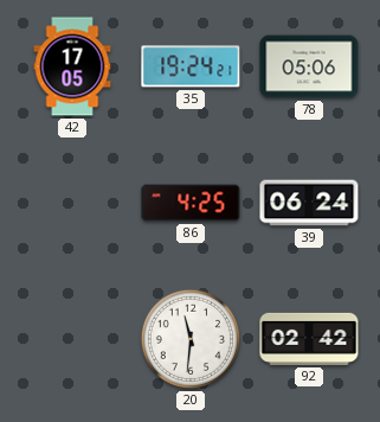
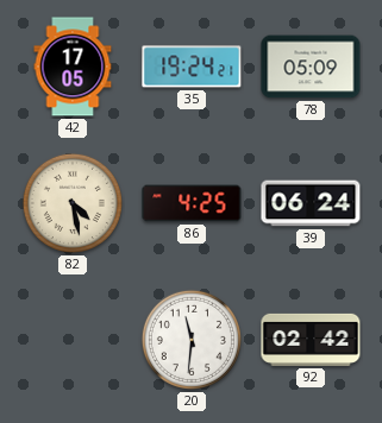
78: 05:06 -> 05:09 (311, 67)
82: none -> 4:28 (73, 203)
